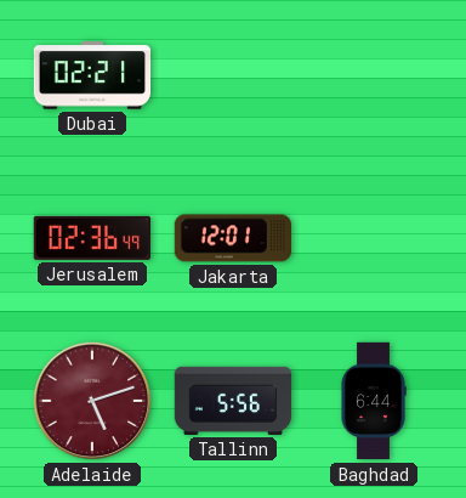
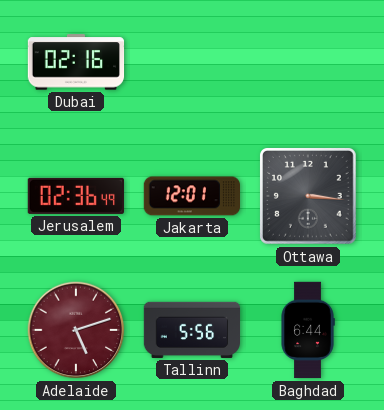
Dubai: 02:21 -> 02:16 (76, 62)
Ottawa: none -> 3:16 (308, 196)
